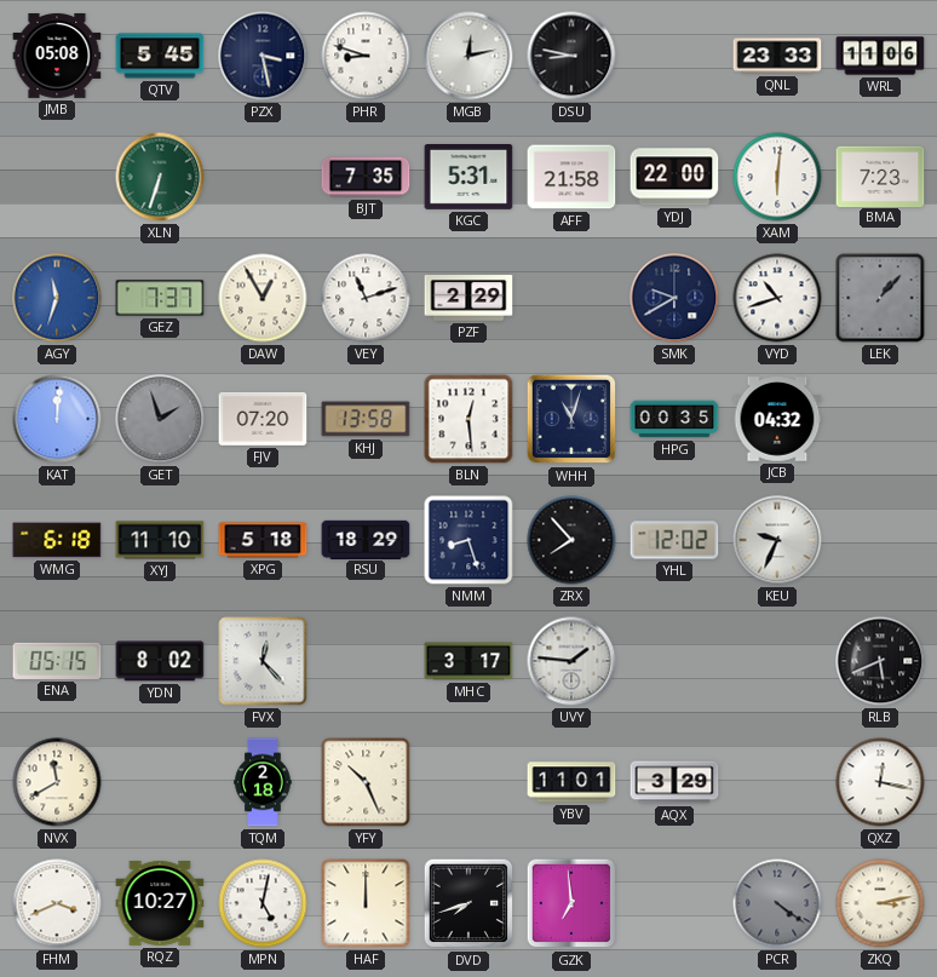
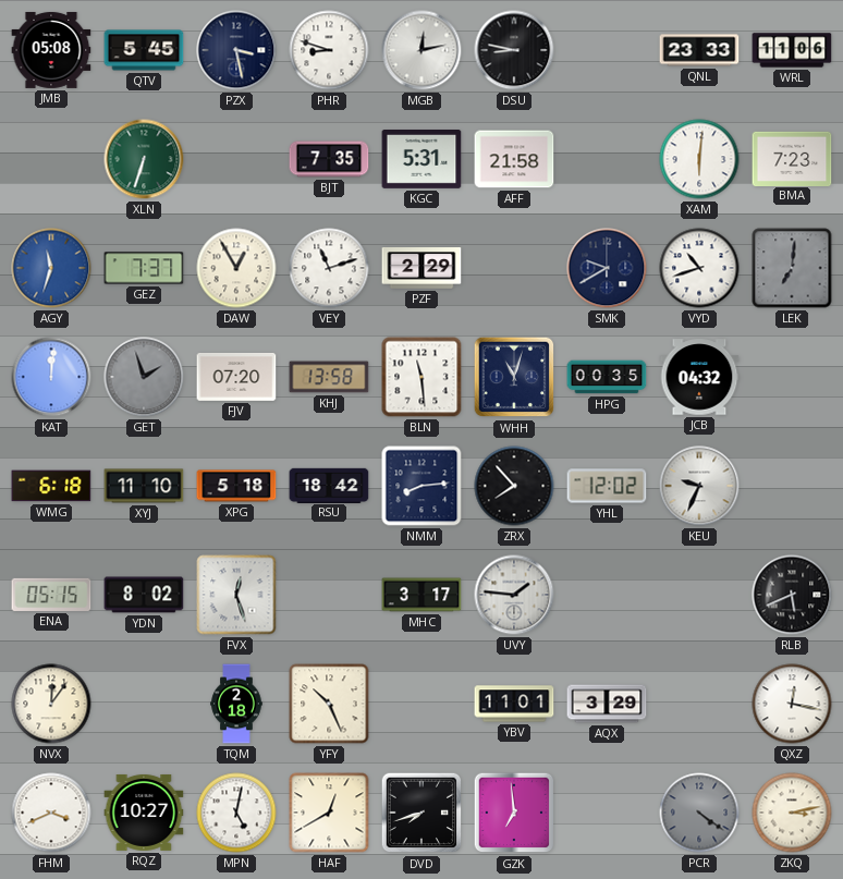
YDJ: 22:00 -> none (674, 177)
LEK: 1:07 -> 7:01 (792, 268)
BLN: 12:29 -> 11:29 (421, 377)
RSU: 18:29 -> 18:42 (329, 485)
NMM: 8:27 -> 8:14 (421, 486)
FVX: 12:23 -> 12:27 (236, 595)
NVX: 11:40 -> 12:06 (51, 704)
HAF: 12:00 -> 12:40 (329, 813)
